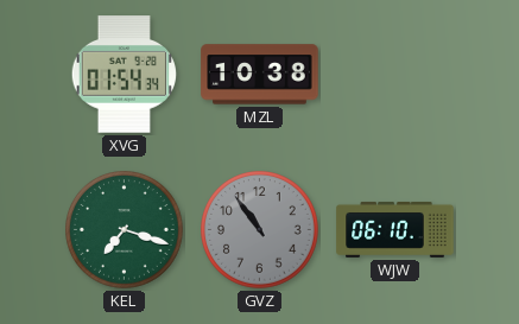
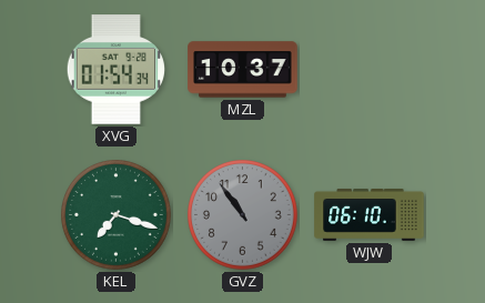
MZL: 10:38 -> 10:37 (243, 70)
